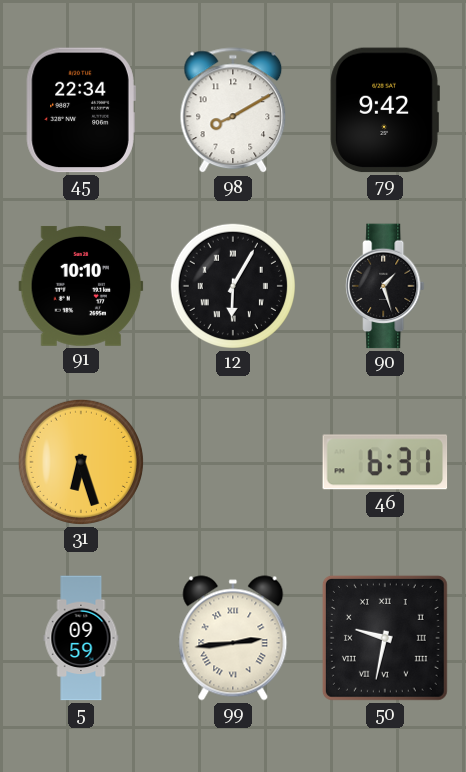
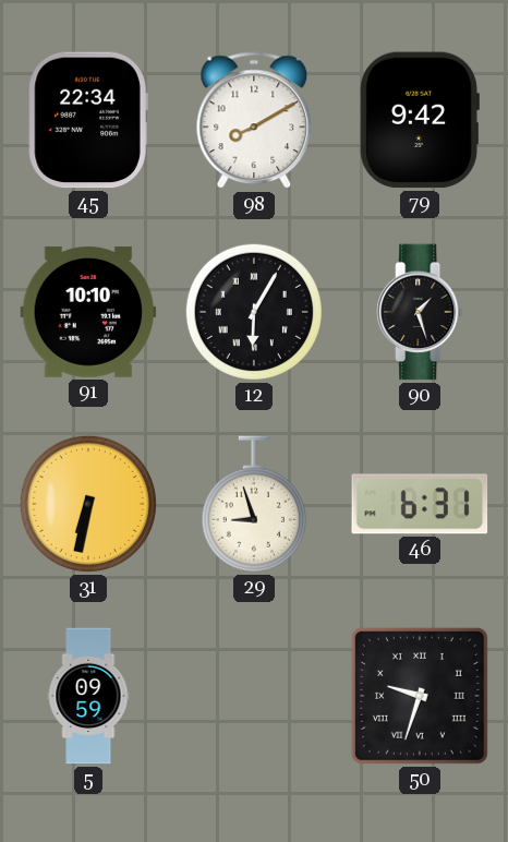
31: 6:27 -> 6:32 (88, 504)
29: none -> 8:57 (254, 504)
99: 2:44 -> none (233, 638)
50: 9:32 -> 9:33 (420, 696)
